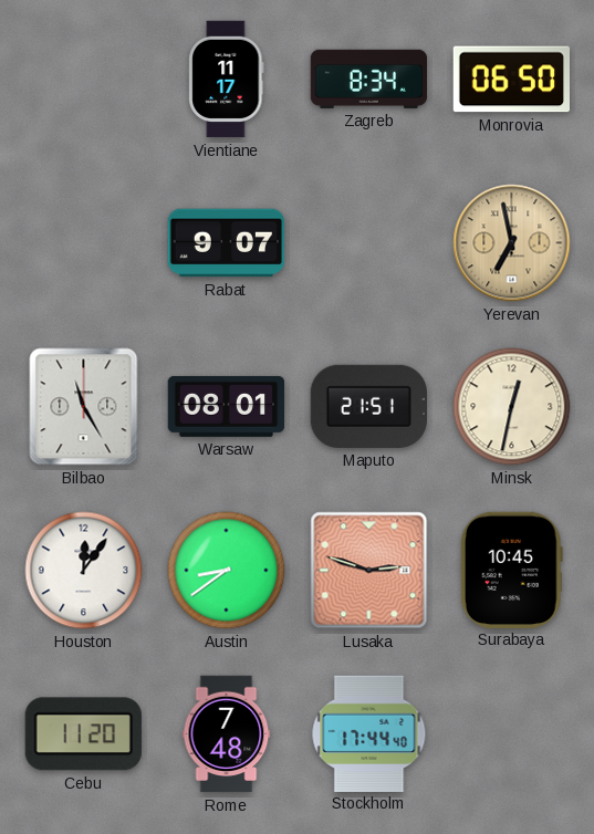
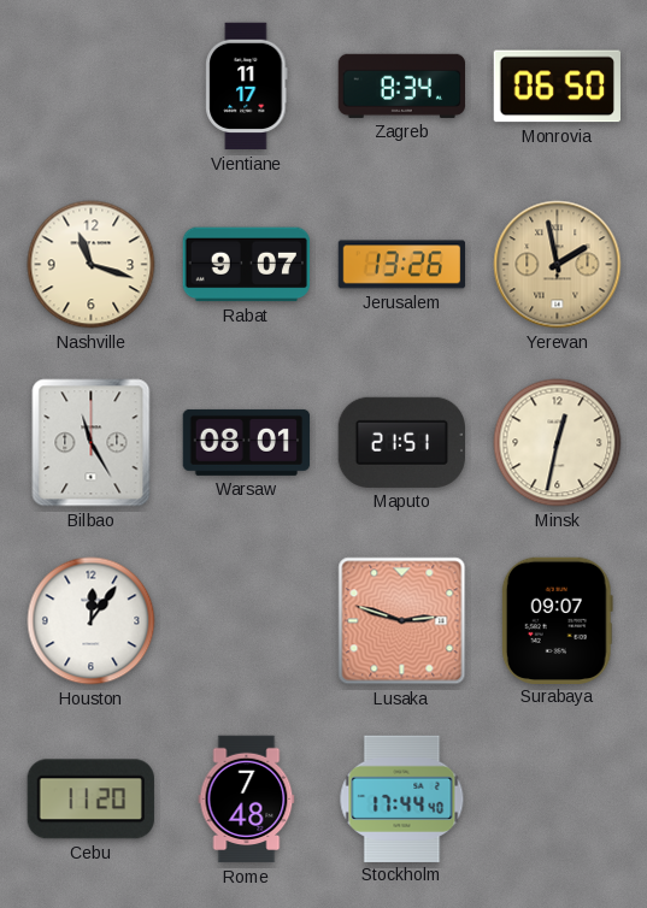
Nashville: none -> 11:18 (92, 265)
Jerusalem: none -> 13:26 (402, 265)
Yerevan: 6:58 -> 1:58 (558, 265)
Austin: 8:39 -> none (227, 571)
Surabaya: 10:45 -> 09:07 (557, 620)
